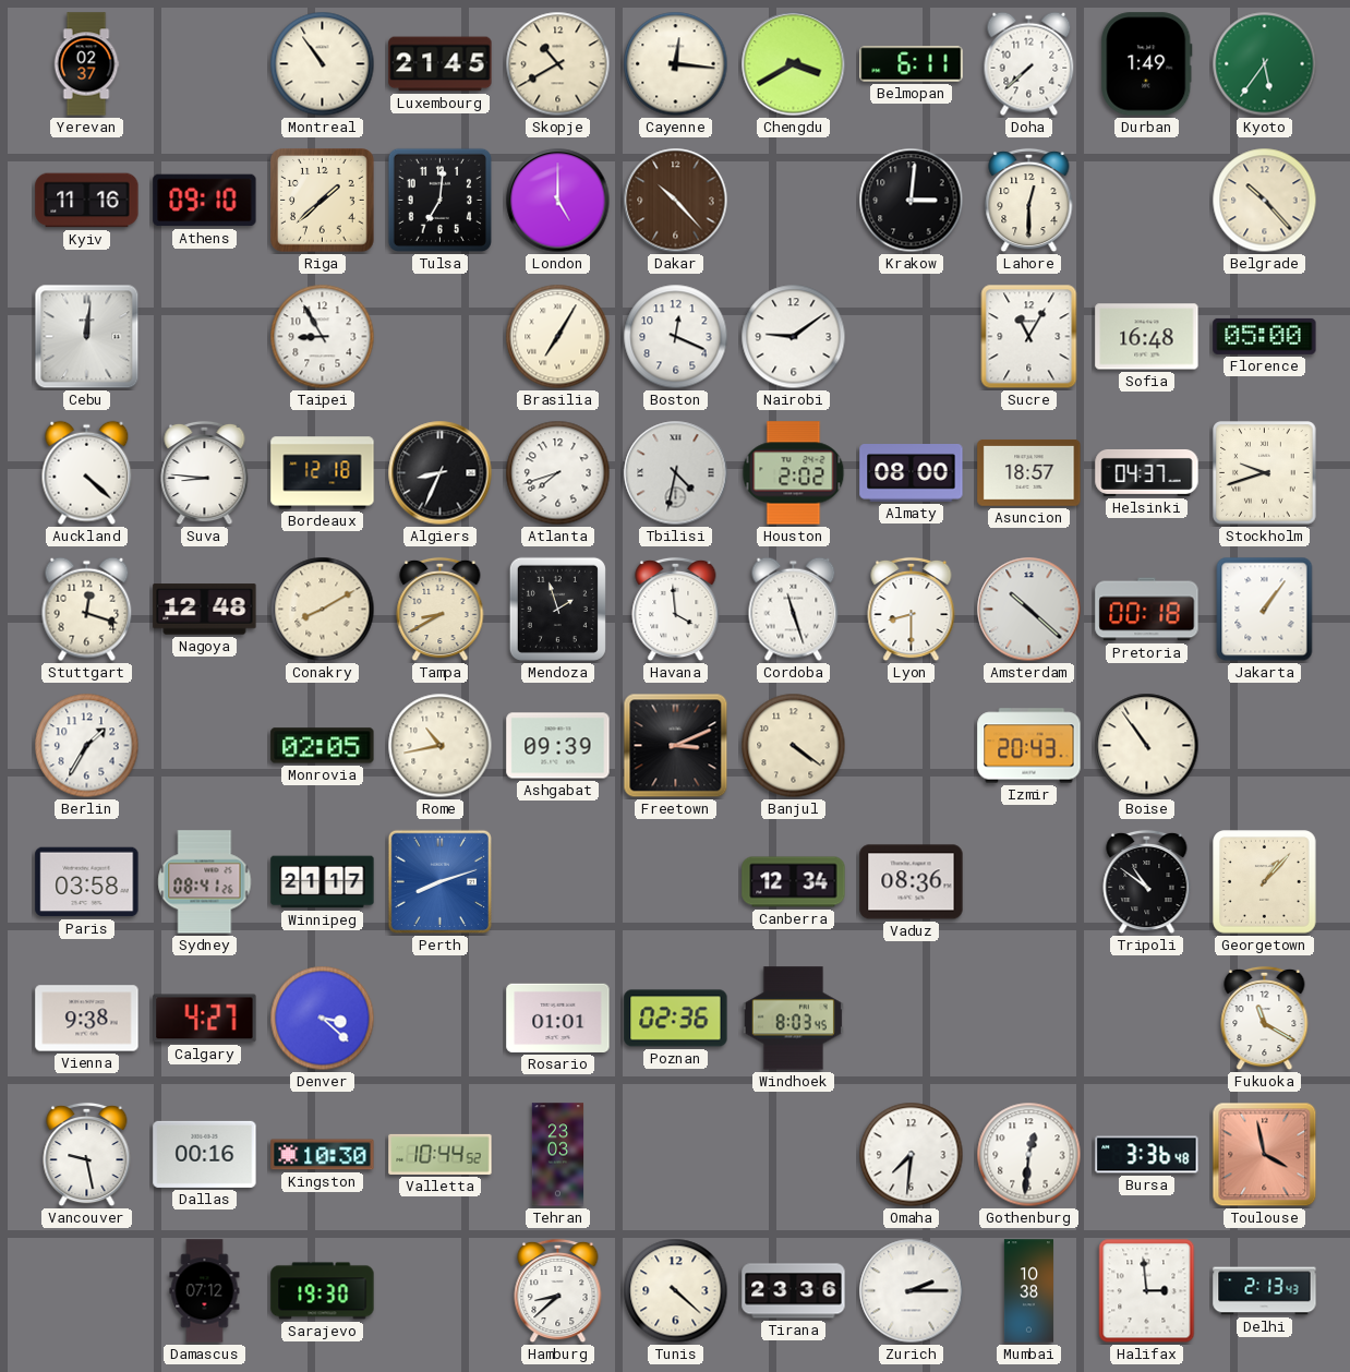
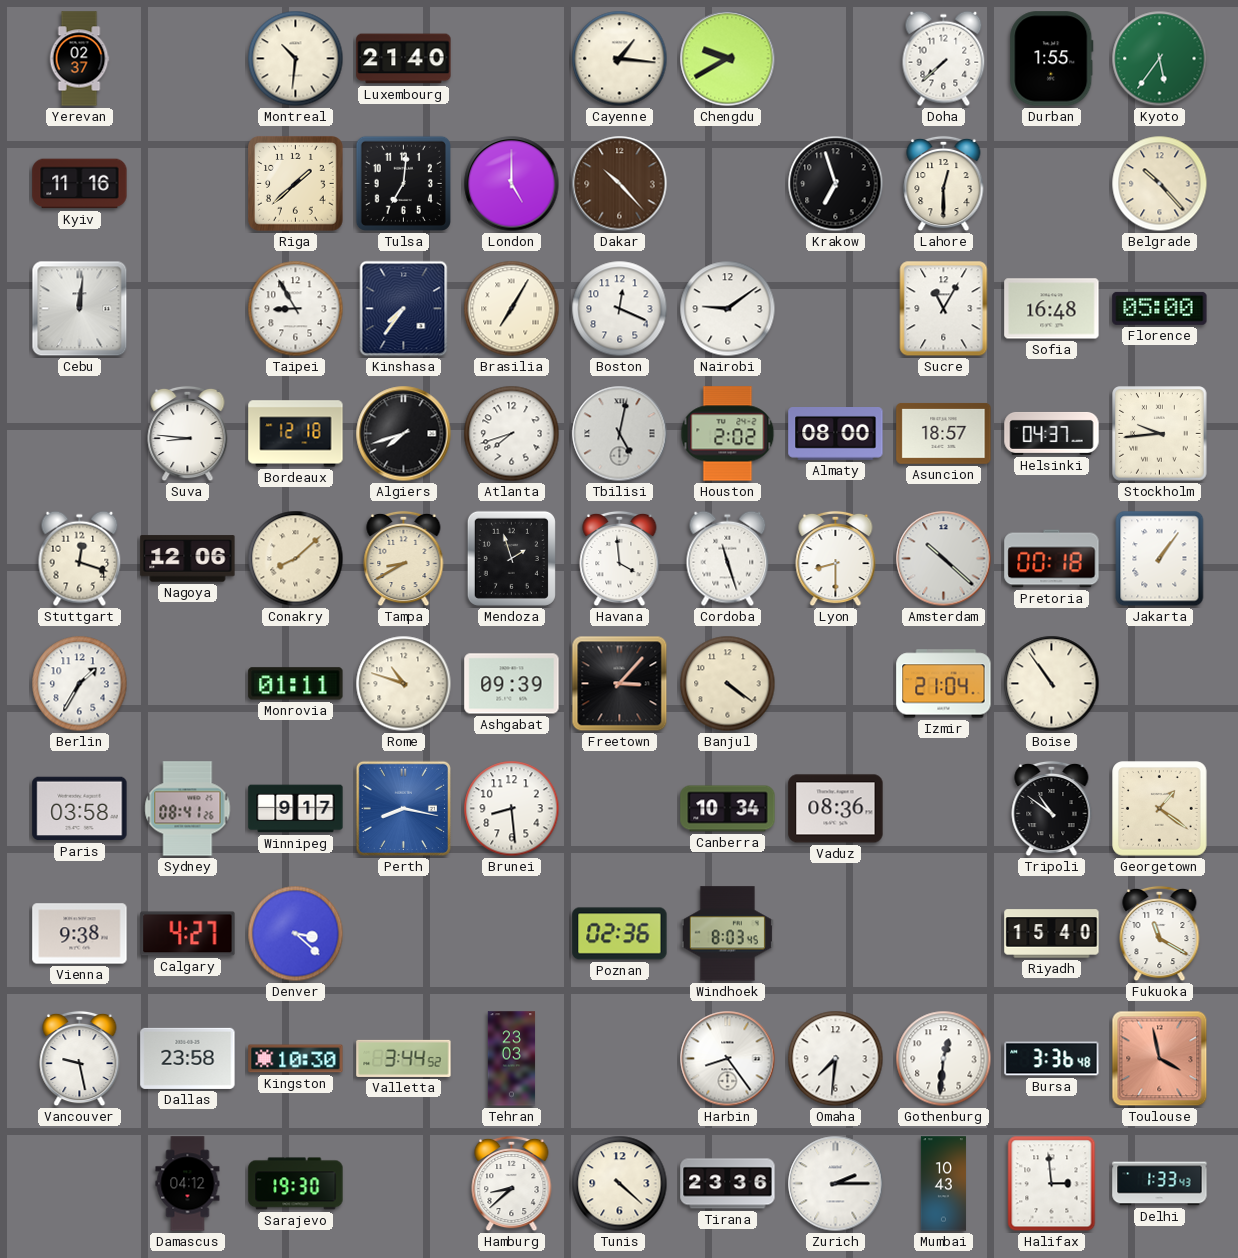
Montreal: 10:54 -> 10:31 (296, 59)
Luxembourg: 21:45 -> 21:40 (404, 59)
Skopje: 10:40 -> none (558, 64)
Cayenne: 12:16 -> 1:16 (620, 59)
Chengdu: 3:40 -> 9:40 (728, 59)
Belmopan: 6:11 -> none (912, 64)
Durban: 1:49 -> 1:55 (1052, 59)
Athens: 09:10 -> none (205, 201)
Krakow: 3:01 -> 6:57 (836, 184)
Kinshasa: none -> 7:36 (404, 309)
Auckland: 4:22 -> none (87, 473)
Algiers: 8:34 -> 7:42 (404, 434)
Tbilisi: 4:32 -> 5:02 (620, 434)
Stockholm: 9:42 -> 9:44 (1160, 434)
Nagoya: 12:48 -> 12:06 (188, 559)
Conakry: 8:10 -> 8:08 (296, 559)
Monrovia: 02:05 -> 01:11 (296, 684)
Rome: 10:43 -> 10:48 (404, 684)
Freetown: 3:11 -> 3:07 (620, 684)
Izmir: 20:43 -> 21:04 (944, 684)
Winnipeg: 21:17 -> 9:17 (296, 809)
Perth: 8:12 -> 8:17 (403, 808)
Brunei: none -> 8:29 (512, 809)
Canberra: 12:34 -> 10:34 (728, 809)
Georgetown: 1:07 -> 1:21 (1160, 809)
Rosario: 01:01 -> none (558, 1018)
Riyadh: none -> 15:40 (1052, 934)
Dallas: 00:16 -> 23:58 (188, 1058)
Valletta: 10:44 -> 3:44 (404, 1058)
Harbin: none -> 8:24 (728, 1059)
Damascus: 07:12 -> 04:12 (188, 1184)
Mumbai: 10:38 -> 10:43 (943, 1184)
Delhi: 2:13 -> 1:33 (1160, 1184)
